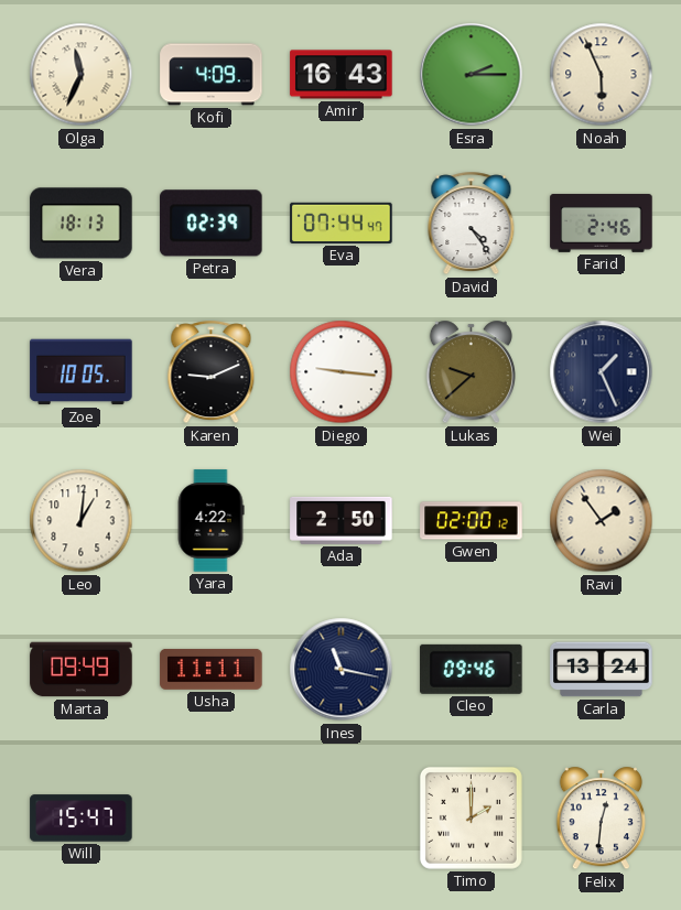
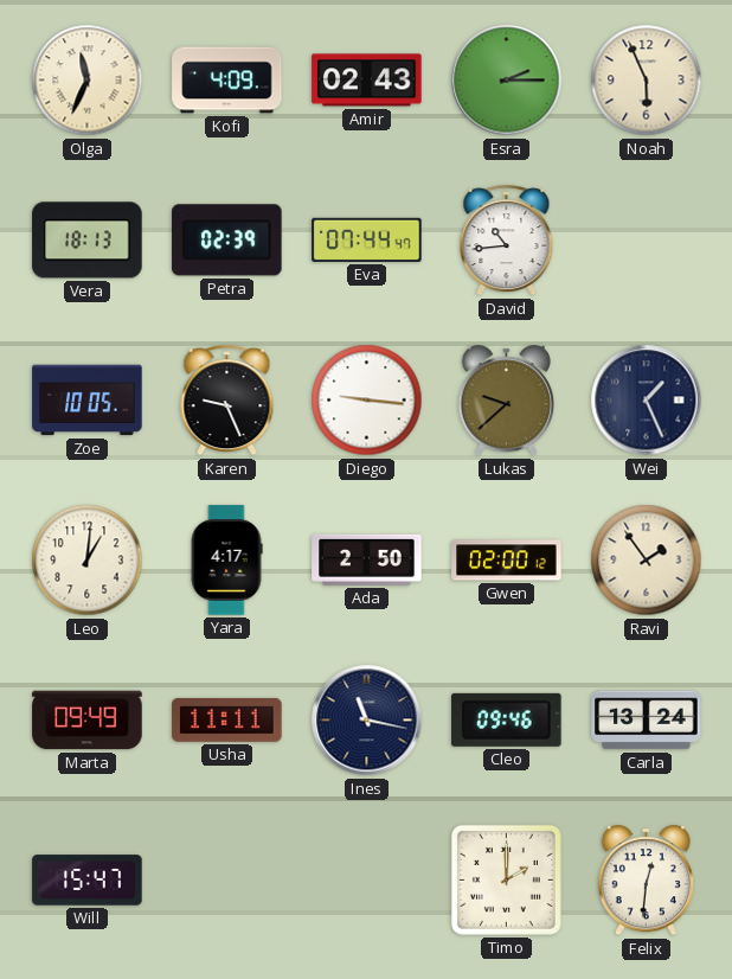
Amir: 16:43 -> 02:43 (367, 81)
David: 4:24 -> 10:44 (507, 241)
Farid: 2:46 -> none (602, 223)
Karen: 9:11 -> 9:26 (227, 401)
Yara: 4:22 -> 4:17 (226, 561)
